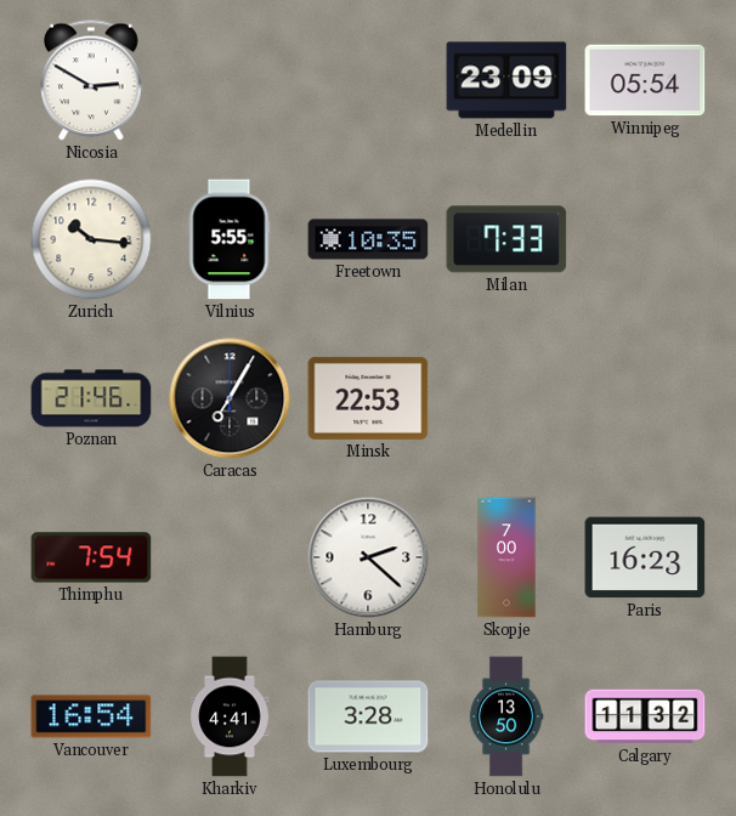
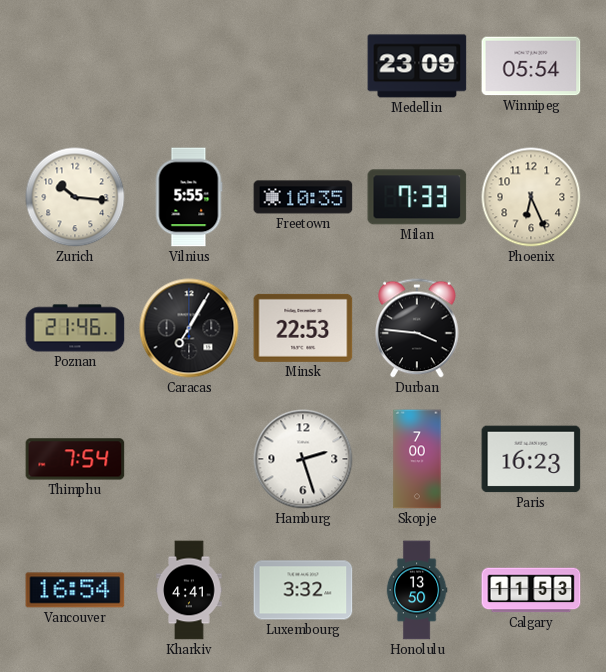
Nicosia: 2:50 -> none (91, 80)
Phoenix: none -> 6:26 (531, 197)
Durban: none -> 3:46 (417, 328)
Hamburg: 2:22 -> 2:27 (303, 459)
Luxembourg: 3:28 -> 3:32 (303, 590)
Calgary: 11:32 -> 11:53 (531, 590)
